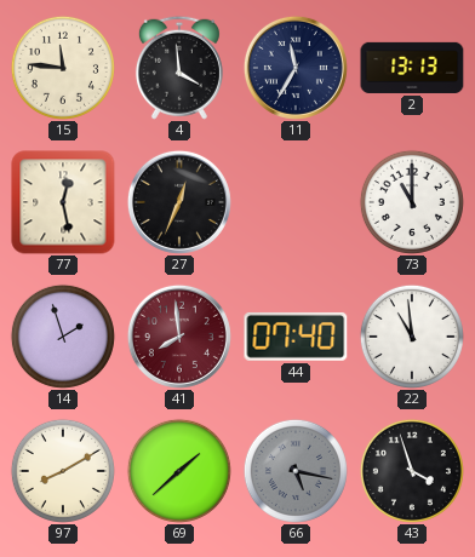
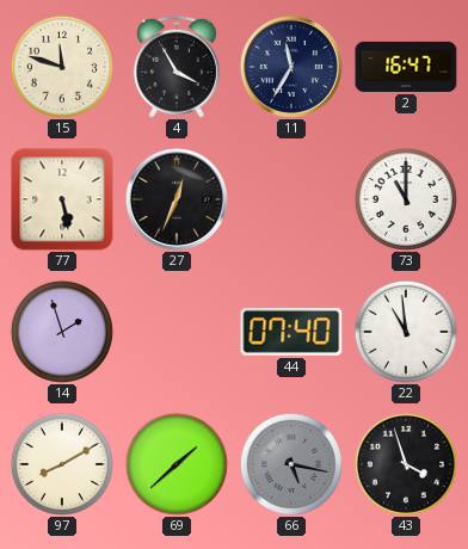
15: 11:46 -> 11:48 (62, 67)
4: 3:59 -> 3:55 (177, 67)
2: 13:13 -> 16:47 (406, 67)
77: 12:28 -> 5:28 (62, 199)
41: 7:59 -> none (179, 337)
